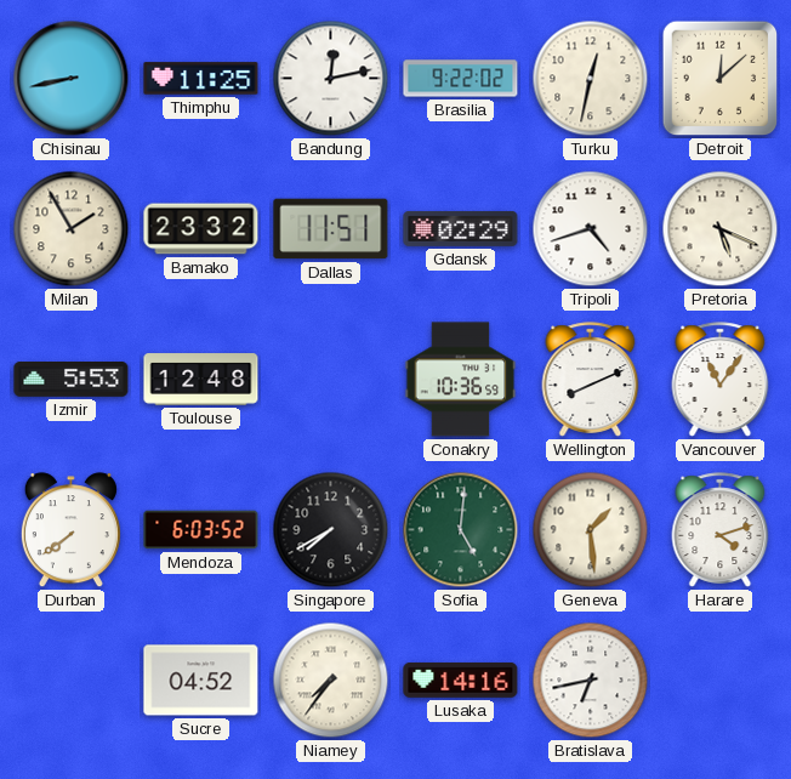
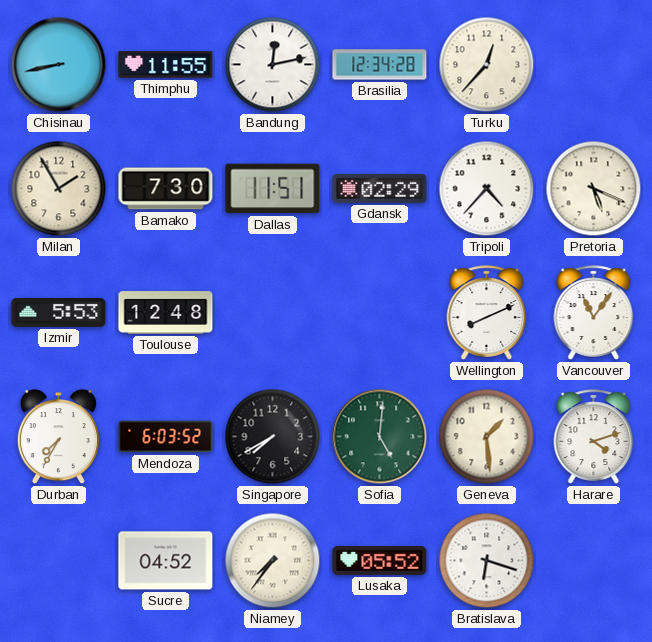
Thimphu: 11:25 -> 11:55 (166, 65)
Brasilia: 9:22 -> 12:34 (380, 65)
Turku: 12:32 -> 12:37 (487, 65)
Detroit: 12:08 -> none (721, 79)
Bamako: 23:32 -> 7:30 (166, 189)
Tripoli: 4:42 -> 4:37 (487, 189)
Conakry: 10:36 -> none (461, 380)
Durban: 7:39 -> 7:35 (58, 437)
Lusaka: 14:16 -> 05:52 (380, 560)
Bratislava: 6:43 -> 6:18 (487, 561)
